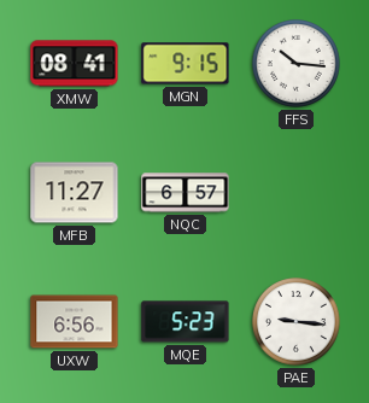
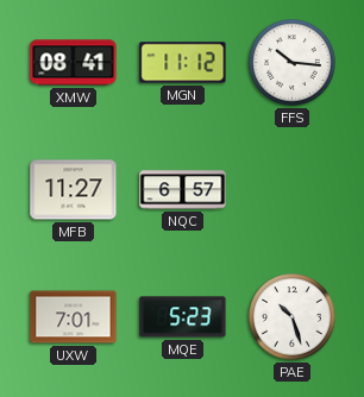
MGN: 9:15 -> 11:12 (183, 63)
UXW: 6:56 -> 7:01 (74, 317)
PAE: 9:16 -> 10:27 (293, 317)
